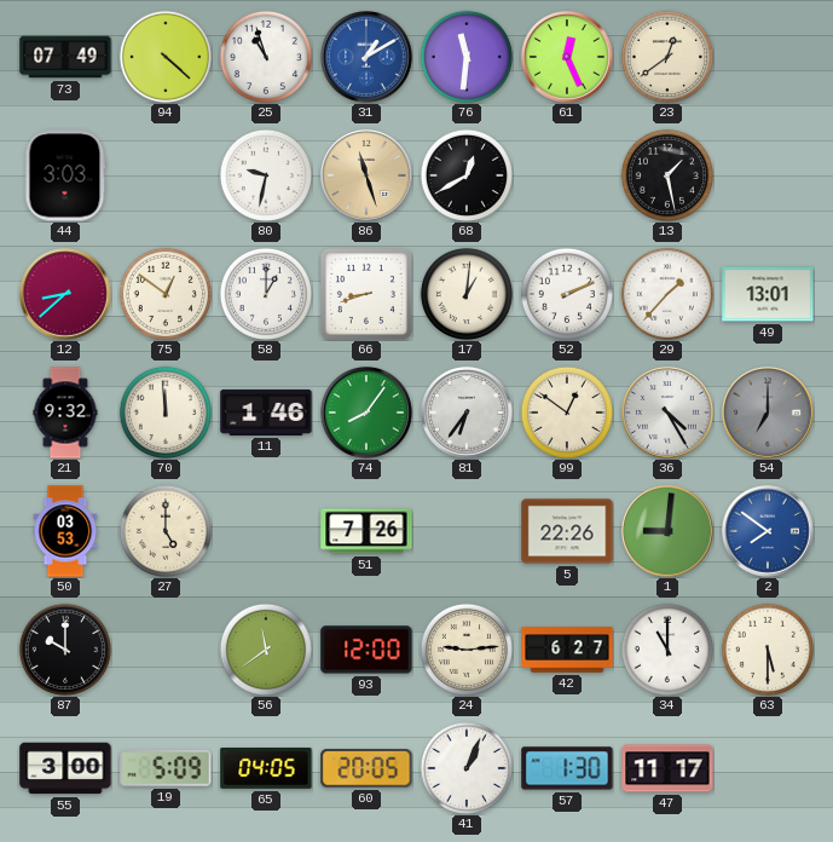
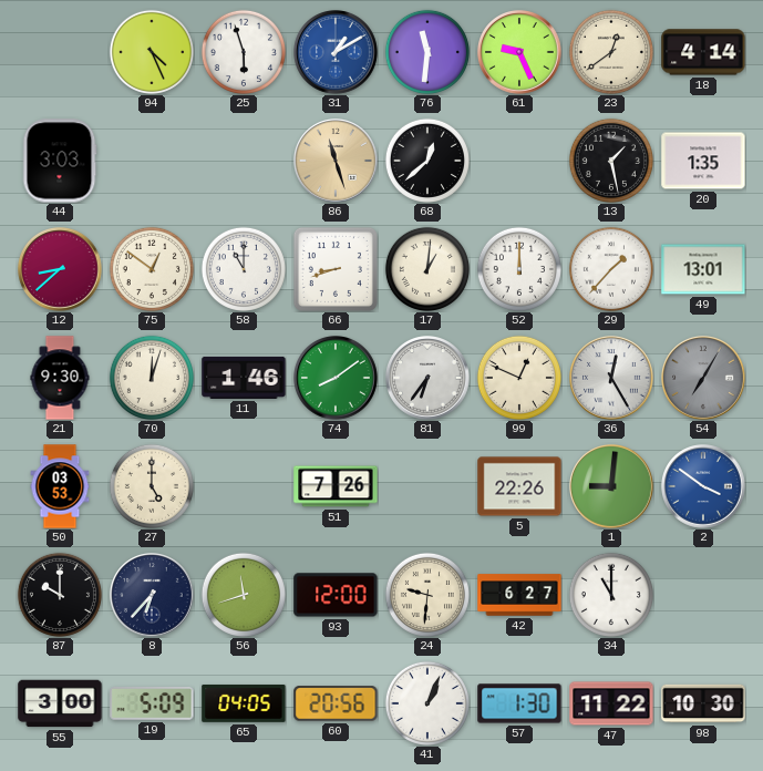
73: 07:49 -> none (65, 57)
94: 4:22 -> 4:26 (152, 52)
25: 10:57 -> 5:57 (244, 52)
61: 12:26 -> 9:26 (520, 53)
18: none -> 4:14 (703, 52)
80: 9:32 -> none (266, 175)
68: 12:40 -> 12:38 (427, 161)
20: none -> 1:35 (703, 161)
58: 1:00 -> 11:00 (244, 269)
52: 2:11 -> 12:00 (519, 269)
21: 9:32 -> 9:30 (60, 378)
70: 11:59 -> 12:03 (152, 378)
74: 8:06 -> 8:09 (337, 379)
99: 12:51 -> 12:49 (519, 378)
36: 4:25 -> 12:25 (612, 379)
54: 7:00 -> 7:05 (704, 379)
2: 7:51 -> 3:51 (704, 487)
8: none -> 6:37 (153, 596)
56: 11:39 -> 11:42 (244, 595)
24: 9:14 -> 9:31 (427, 595)
63: 5:30 -> none (768, 650)
60: 20:05 -> 20:56 (336, 703)
47: 11:17 -> 11:22 (611, 703)
98: none -> 10:30 (703, 703)
